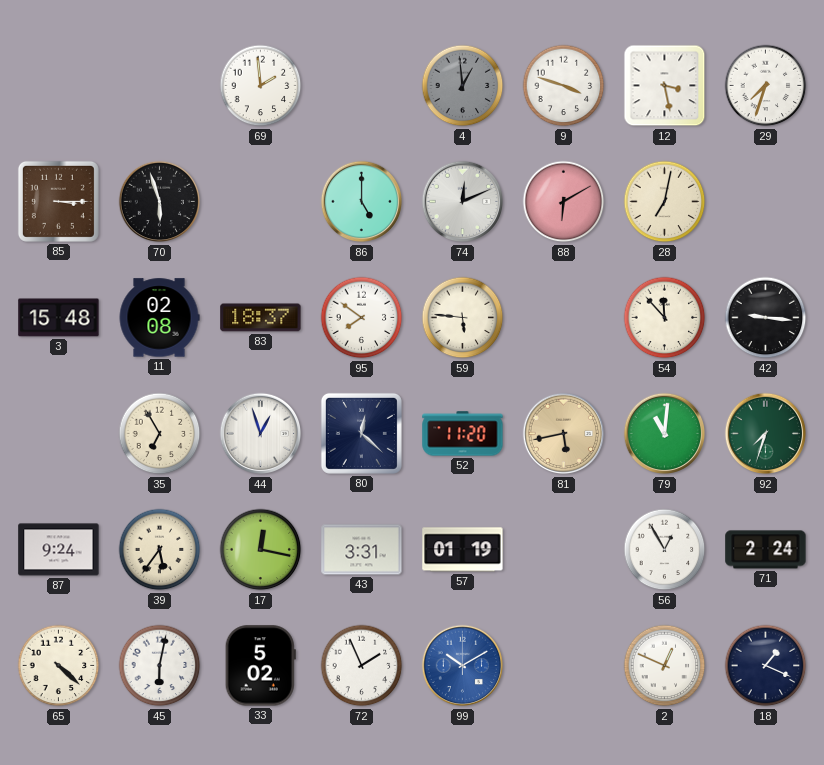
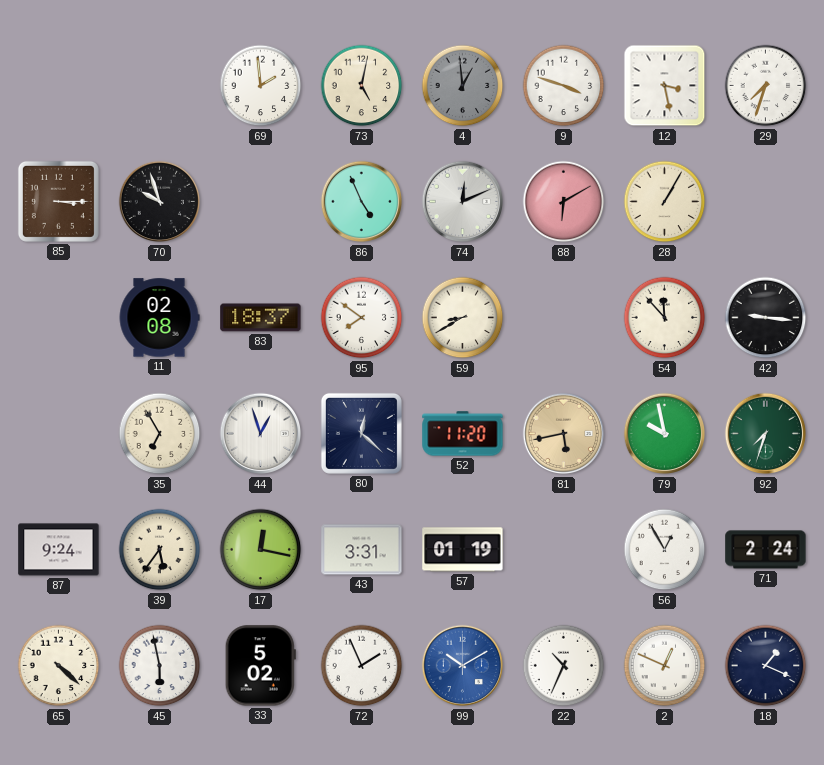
73: none -> 5:02 (362, 86)
70: 5:57 -> 9:57 (160, 202)
86: 5:00 -> 4:56 (362, 202)
28: 7:02 -> 1:05 (665, 202)
3: 15:48 -> none (59, 318)
59: 5:46 -> 8:40 (463, 318)
79: 11:01 -> 9:58 (665, 434)
45: 6:02 -> 5:58 (160, 666)
22: none -> 10:34 (564, 666)
